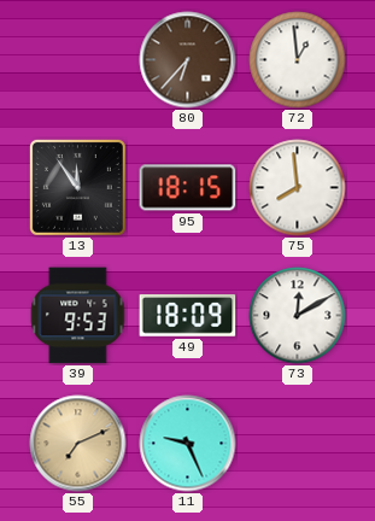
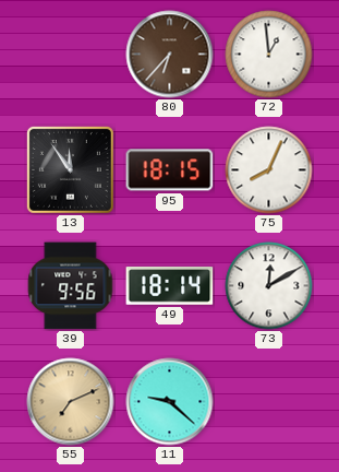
75: 7:59 -> 8:04 (269, 170)
39: 9:53 -> 9:56 (71, 286)
49: 18:09 -> 18:14 (170, 286)
11: 9:26 -> 9:22 (170, 402)
